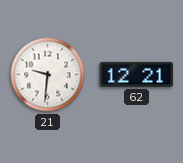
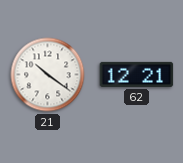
21: 9:31 -> 10:21 (48, 75)
